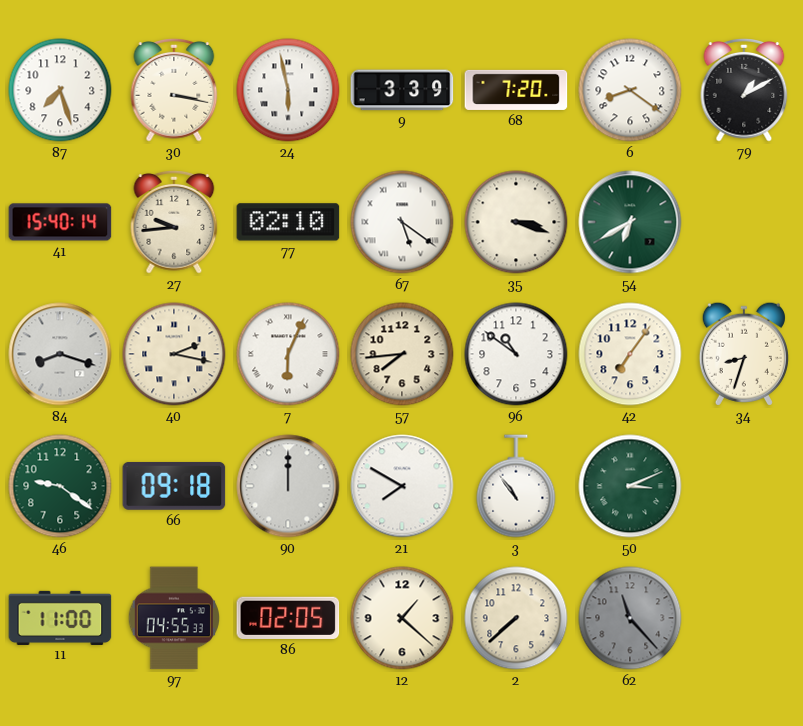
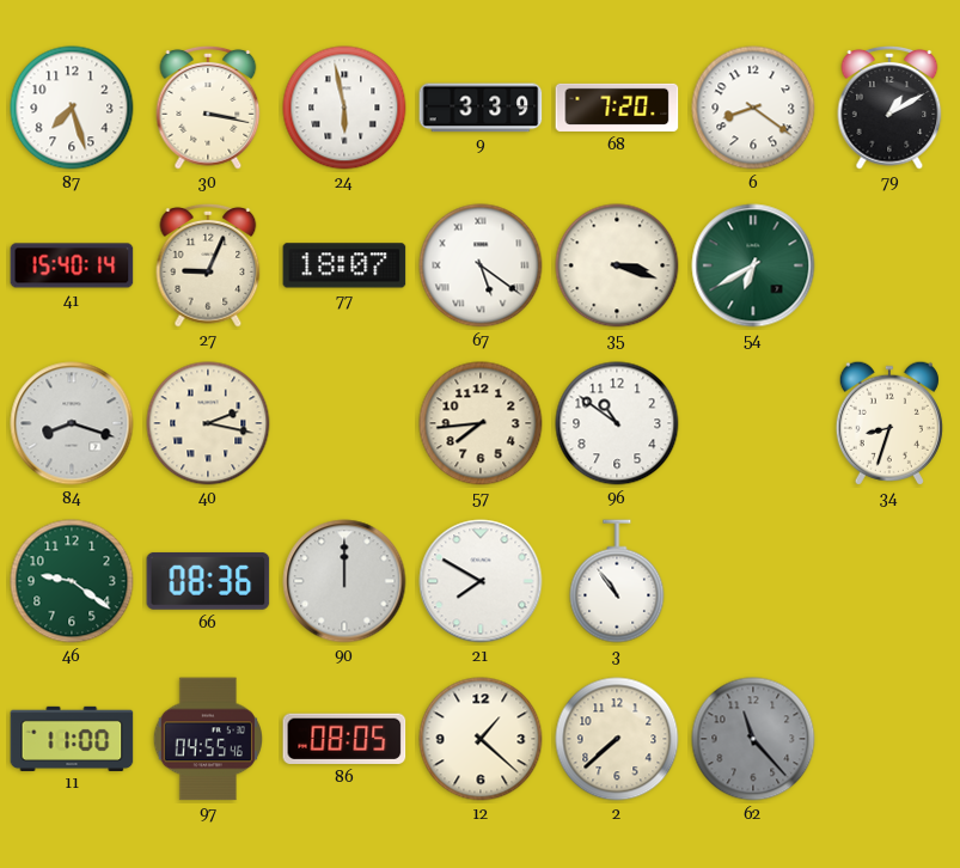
27: 9:44 -> 9:04 (208, 267)
77: 02:10 -> 18:07 (344, 265)
7: 6:04 -> none (288, 354)
42: 7:06 -> none (630, 354)
66: 09:18 -> 08:36 (208, 581)
50: 3:11 -> none (630, 486)
97: 04:55:33 -> 04:55:46 (207, 739)
86: 02:05 -> 08:05 (344, 739)
